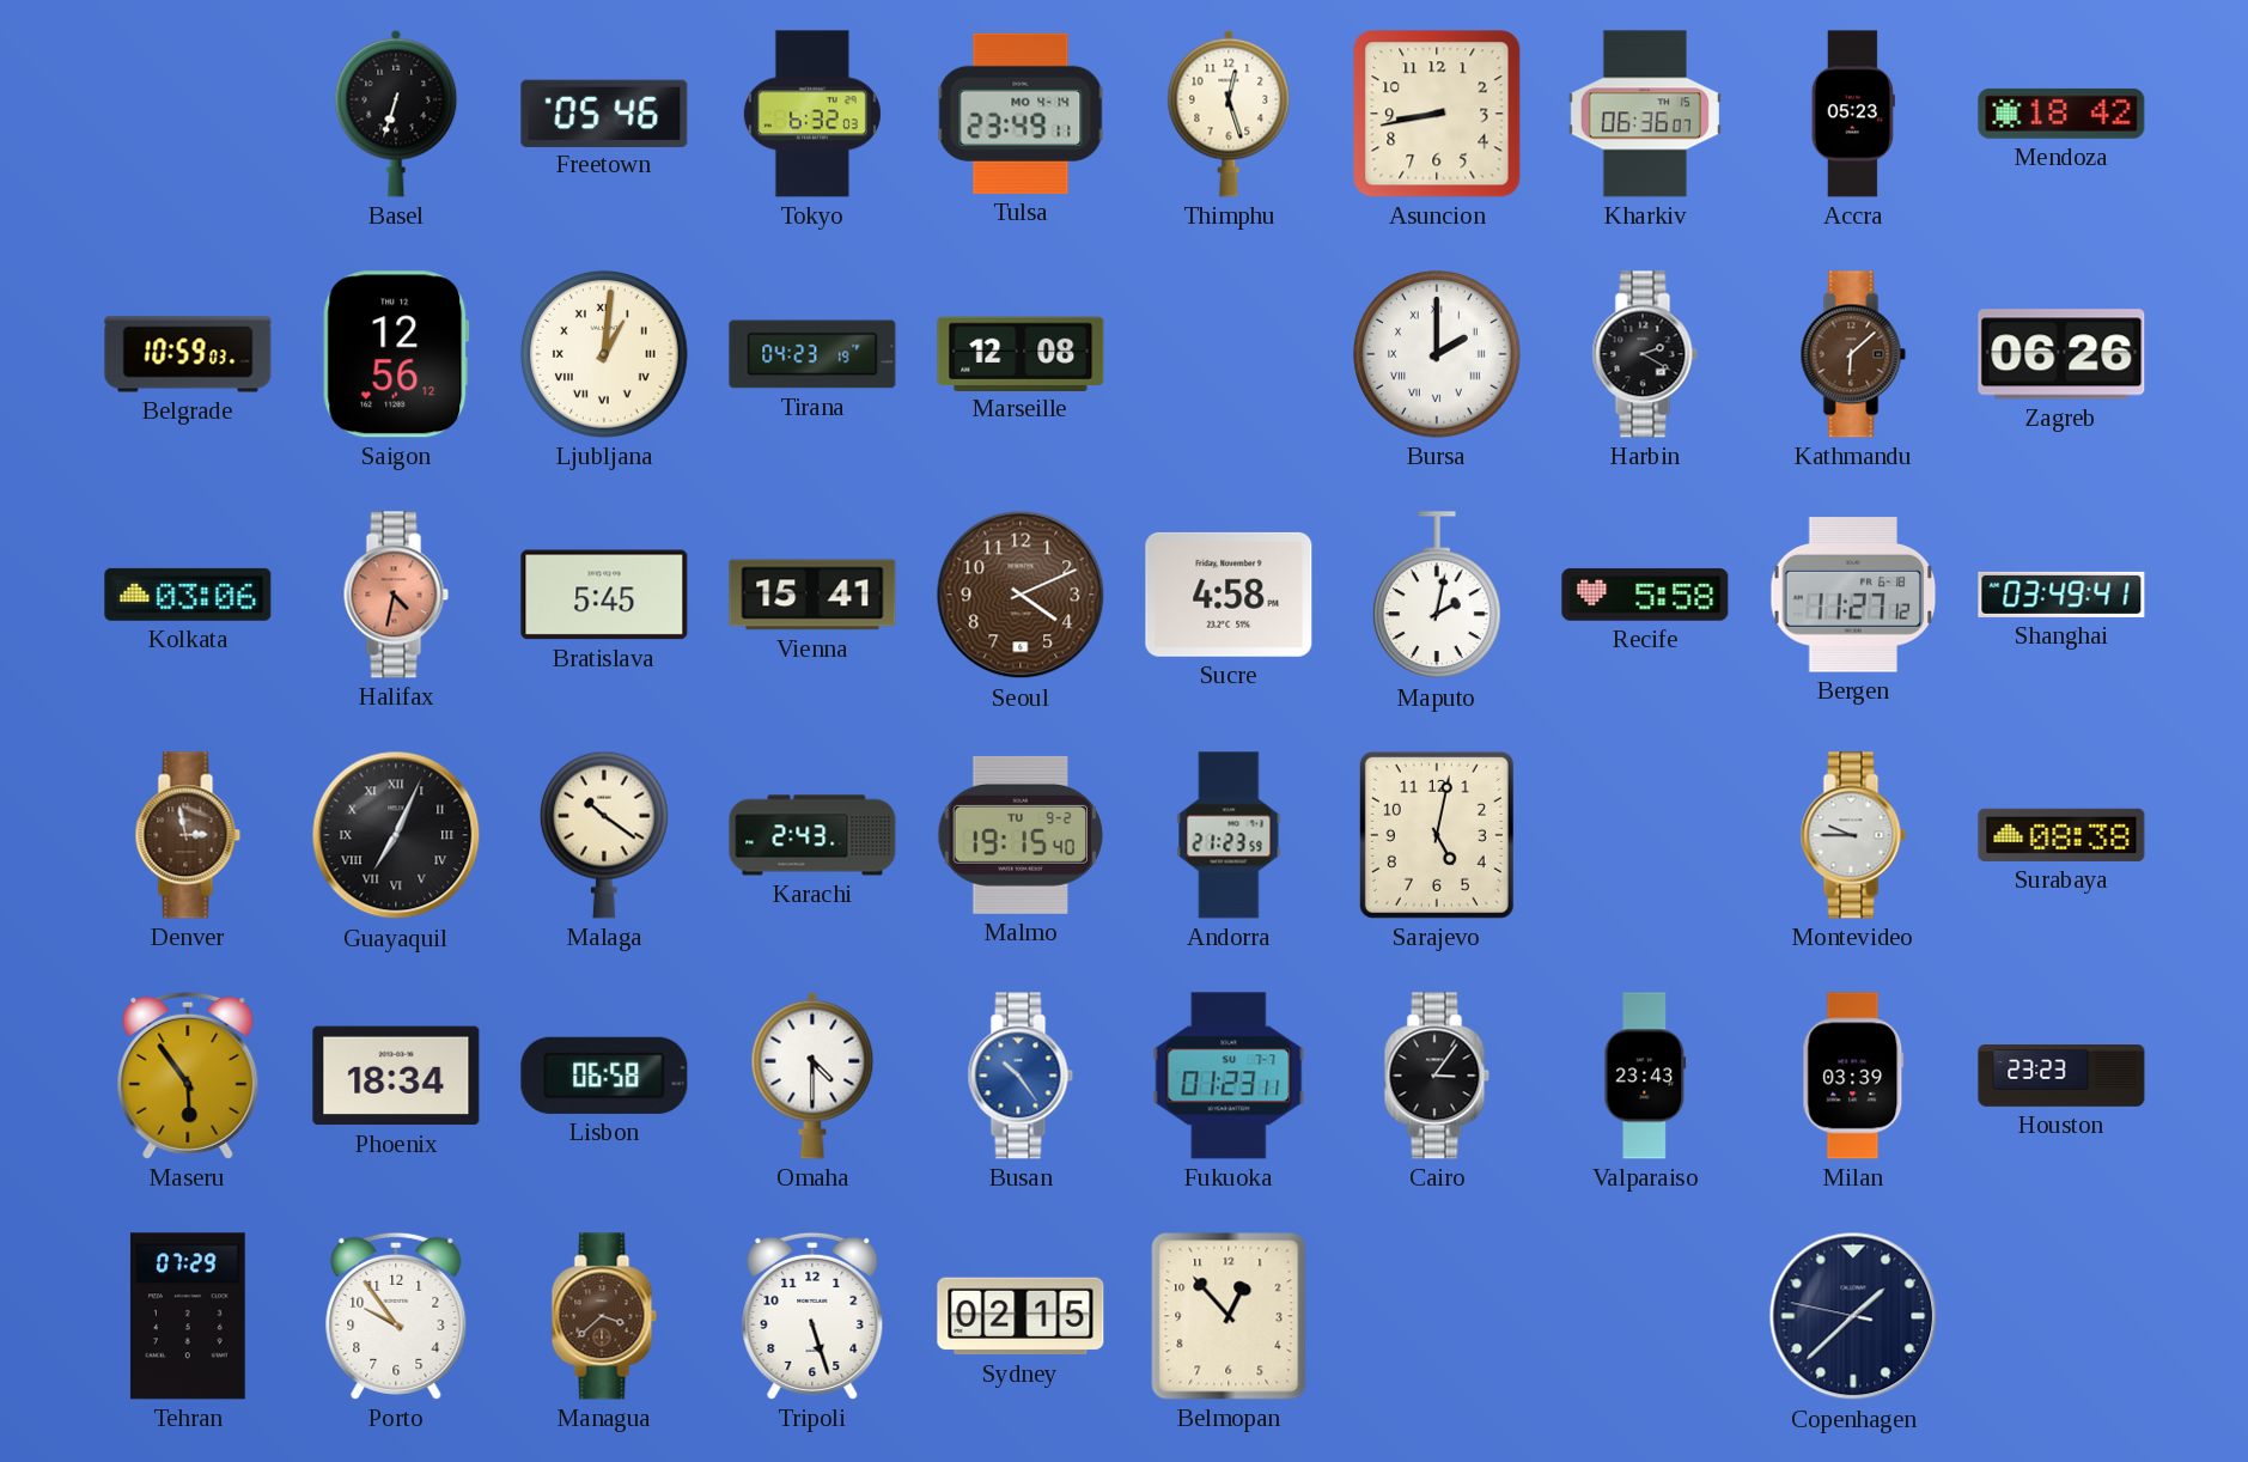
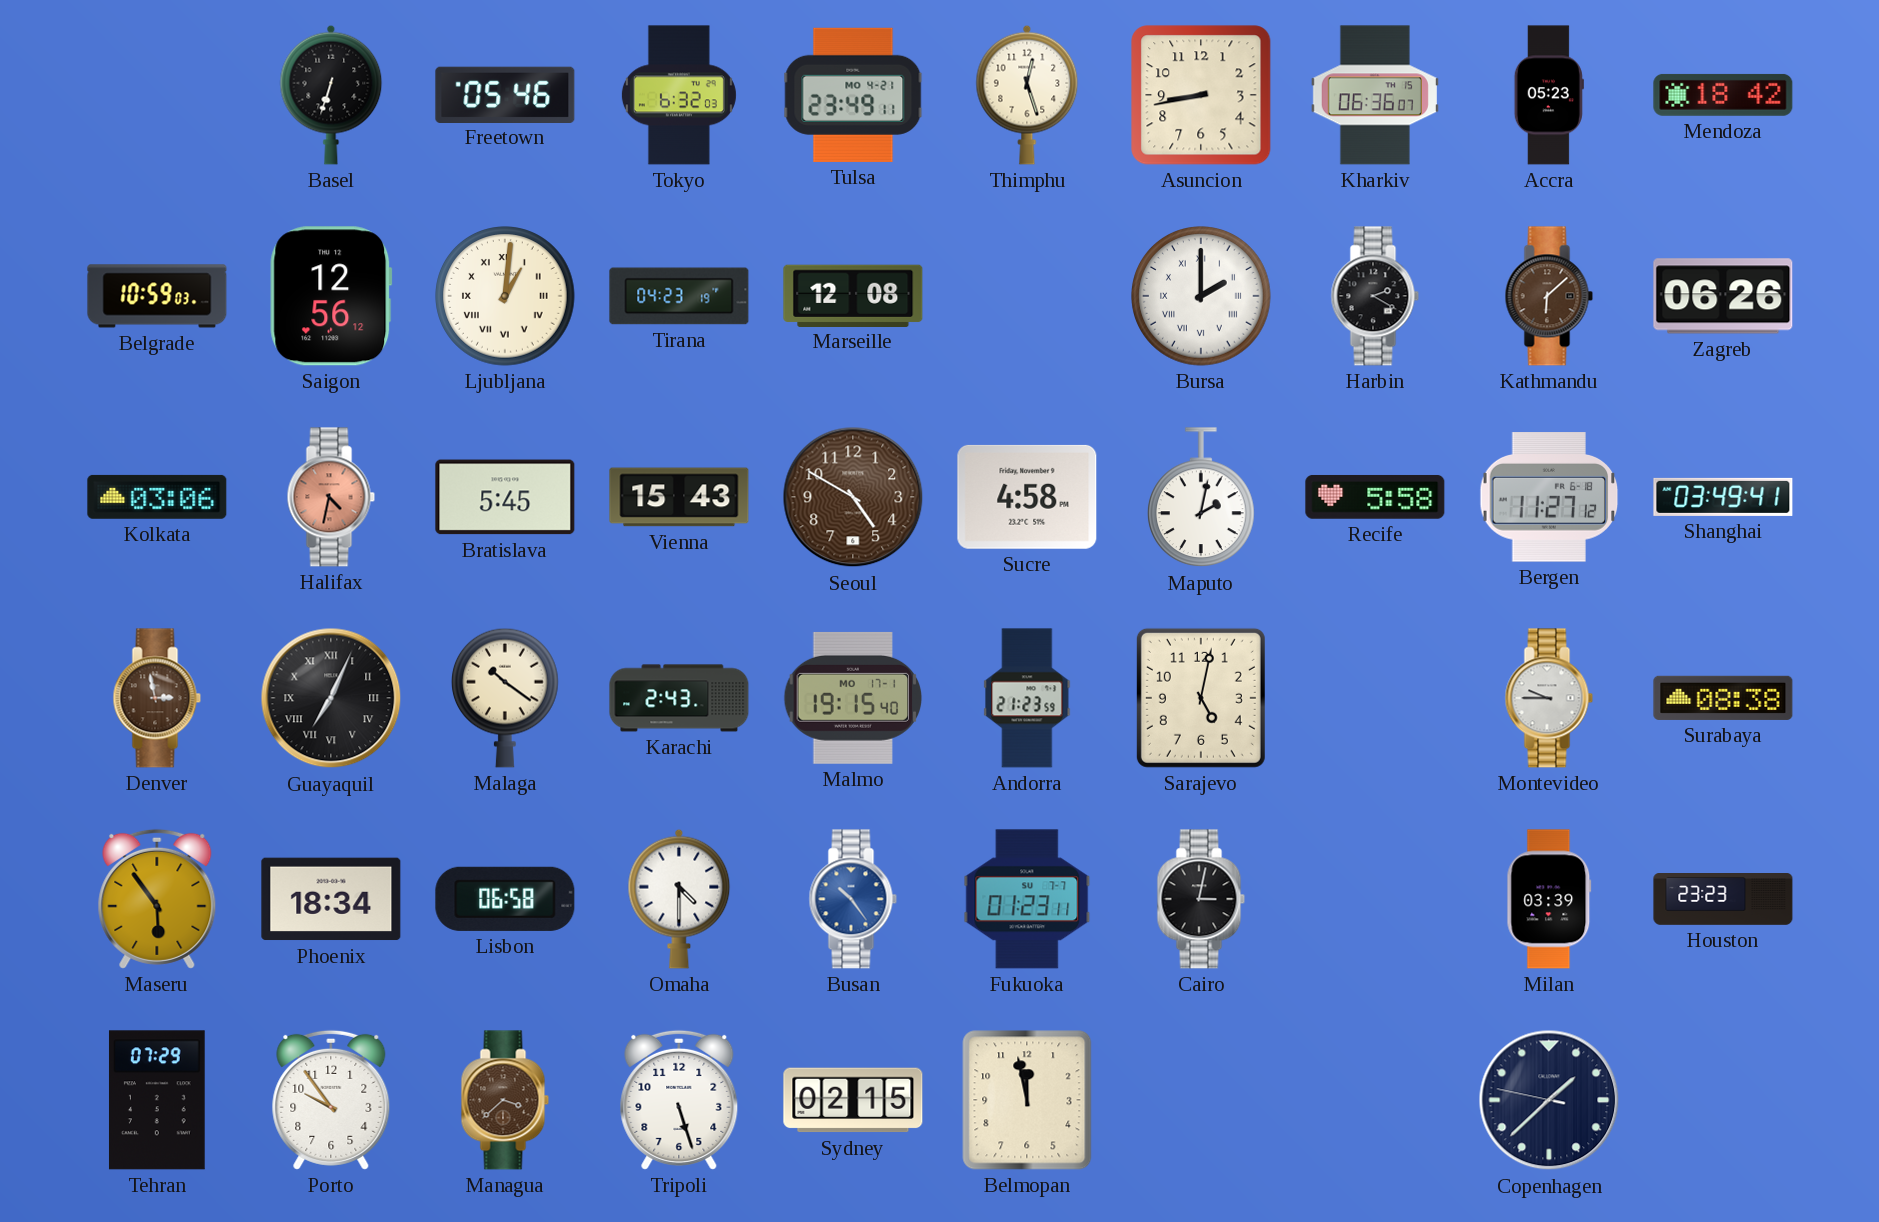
Tulsa date: MO 4-14 -> MO 4-21 (853, 95)
Vienna: 15:41 -> 15:43 (679, 497)
Seoul: 4:11 -> 4:50 (853, 497)
Malmo date: TU 9-2 -> MO 17-1 (853, 698)
Cairo: 3:06 -> 3:02 (1201, 899)
Valparaiso: 23:43 -> none (1645, 1076)
Belmopan: 12:53 -> 11:58 (1027, 1100)
